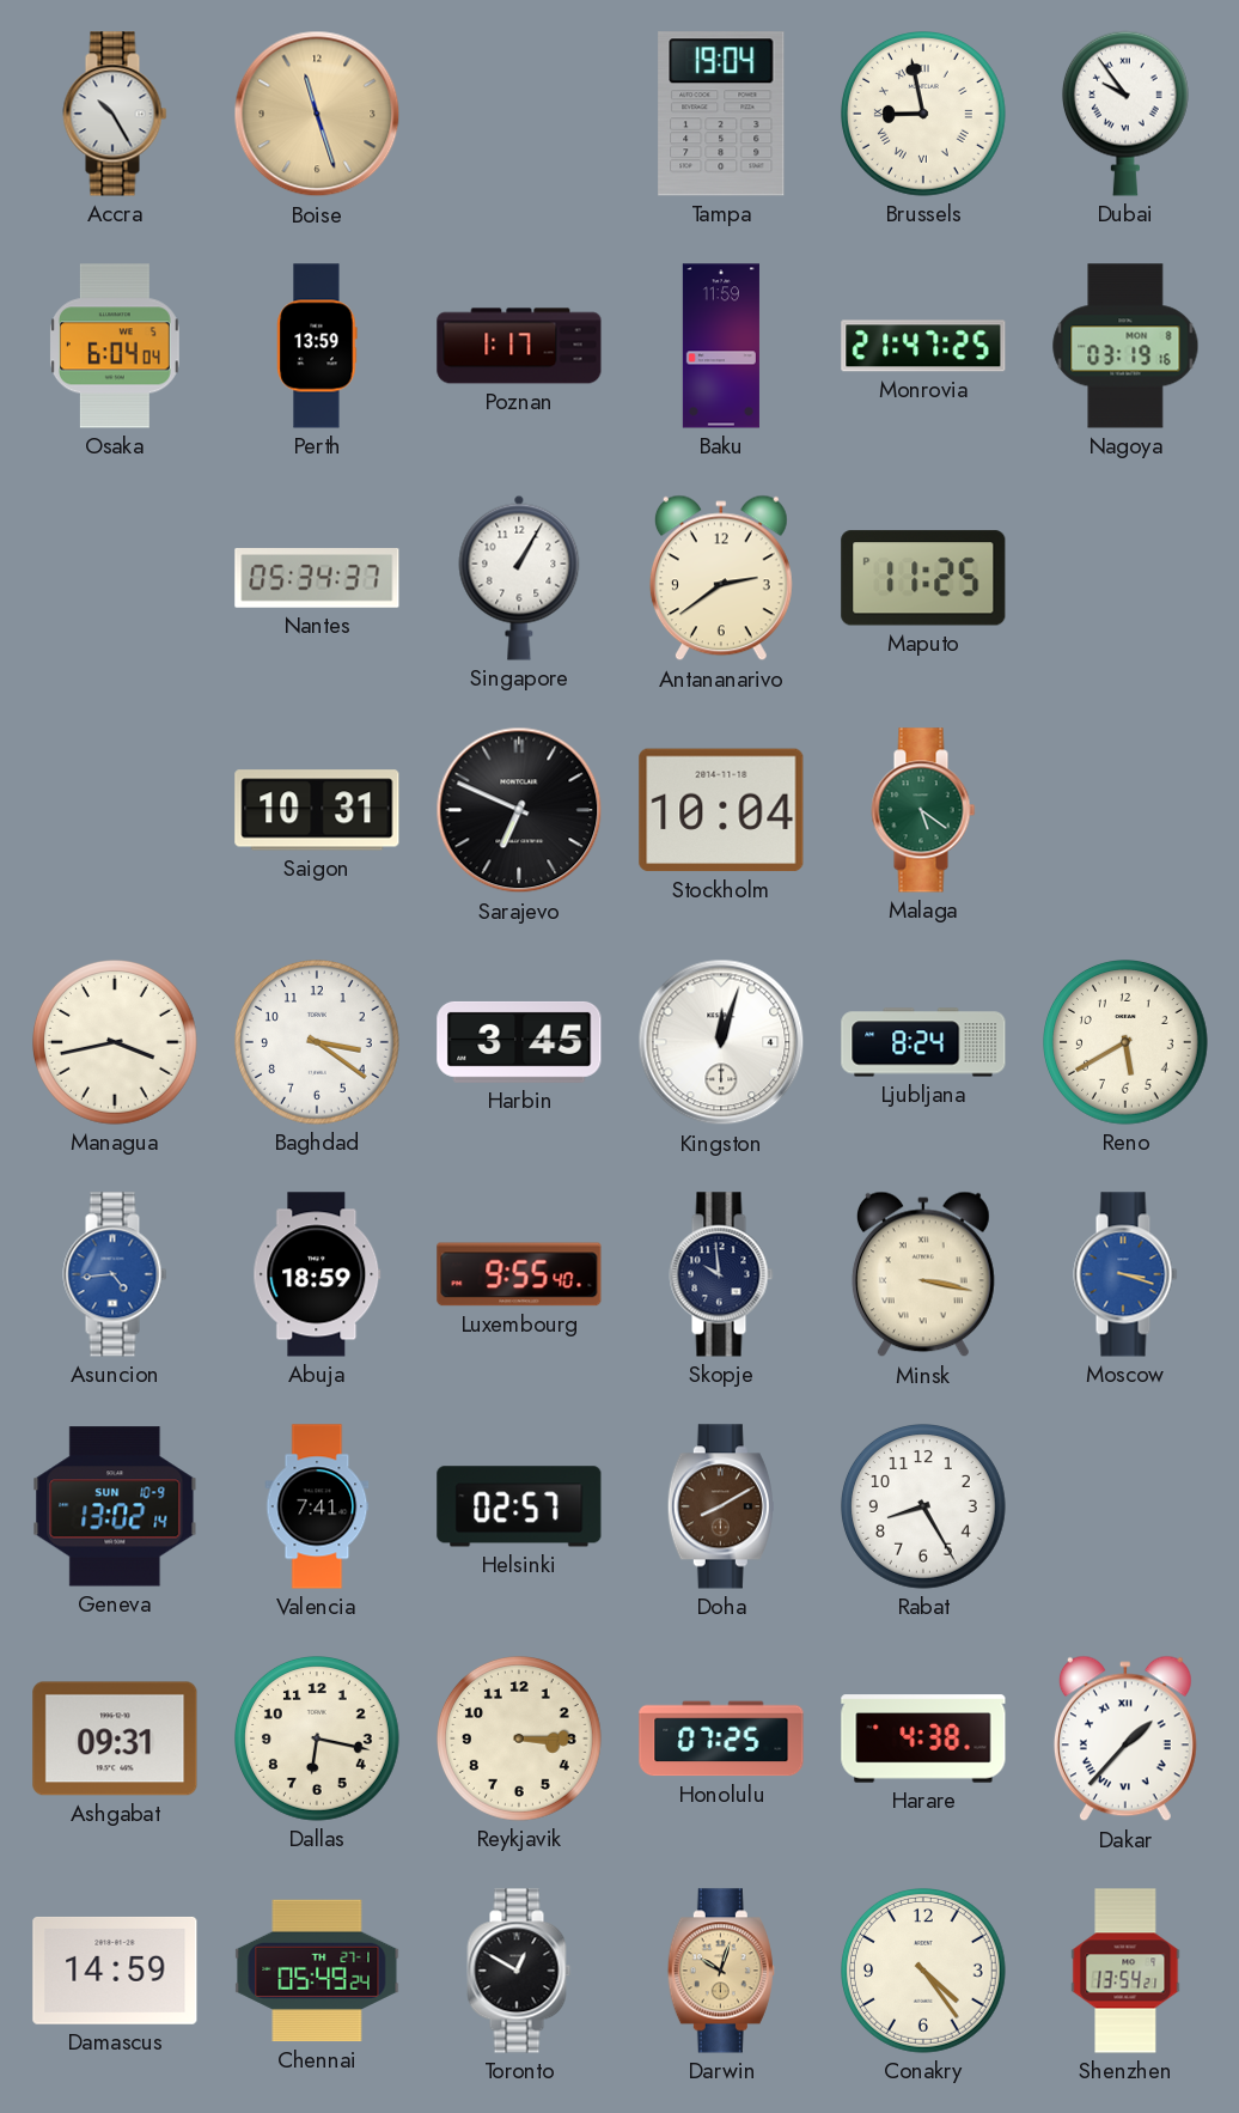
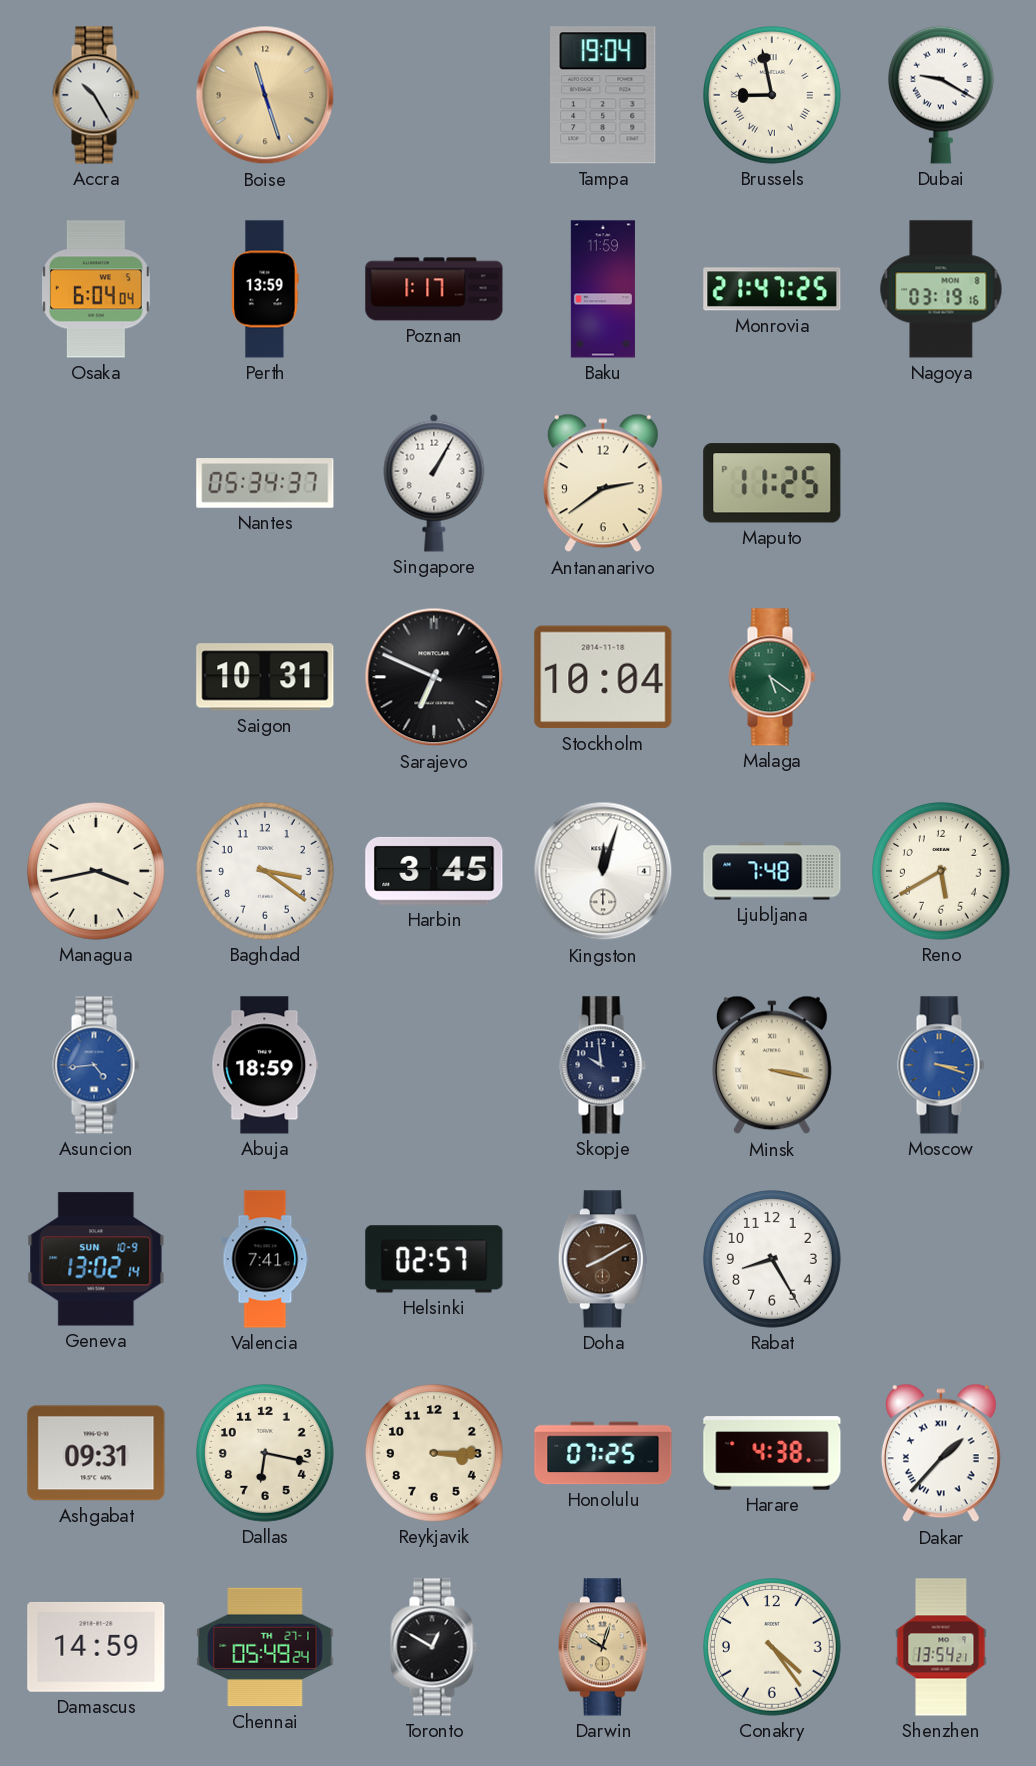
Dubai: 9:54 -> 9:20 (941, 95)
Ljubljana: 8:24 -> 7:48 (772, 871)
Luxembourg: 9:55 -> none (519, 1274)
